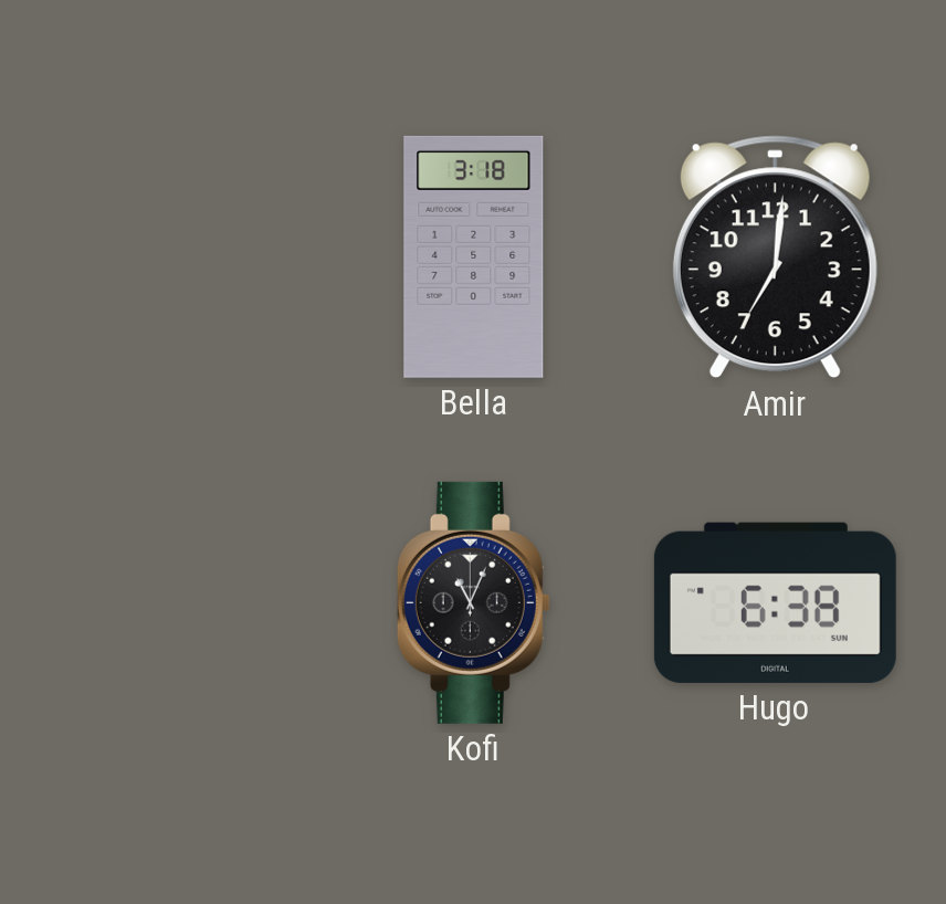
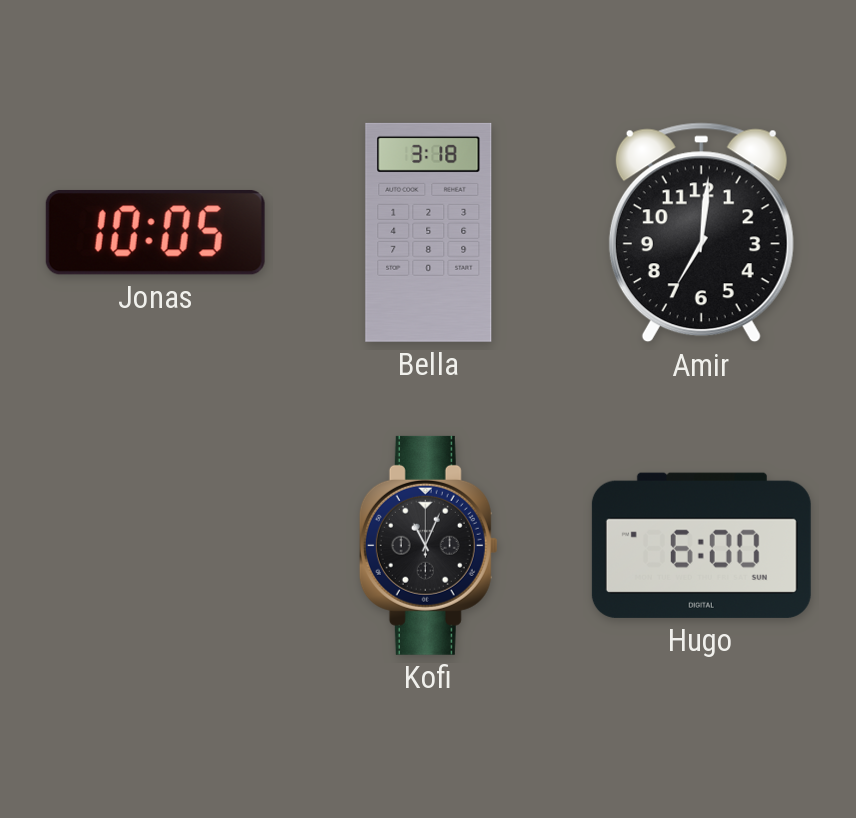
Jonas: none -> 10:05 (155, 232)
Hugo: 6:38 -> 6:00 (701, 545)
